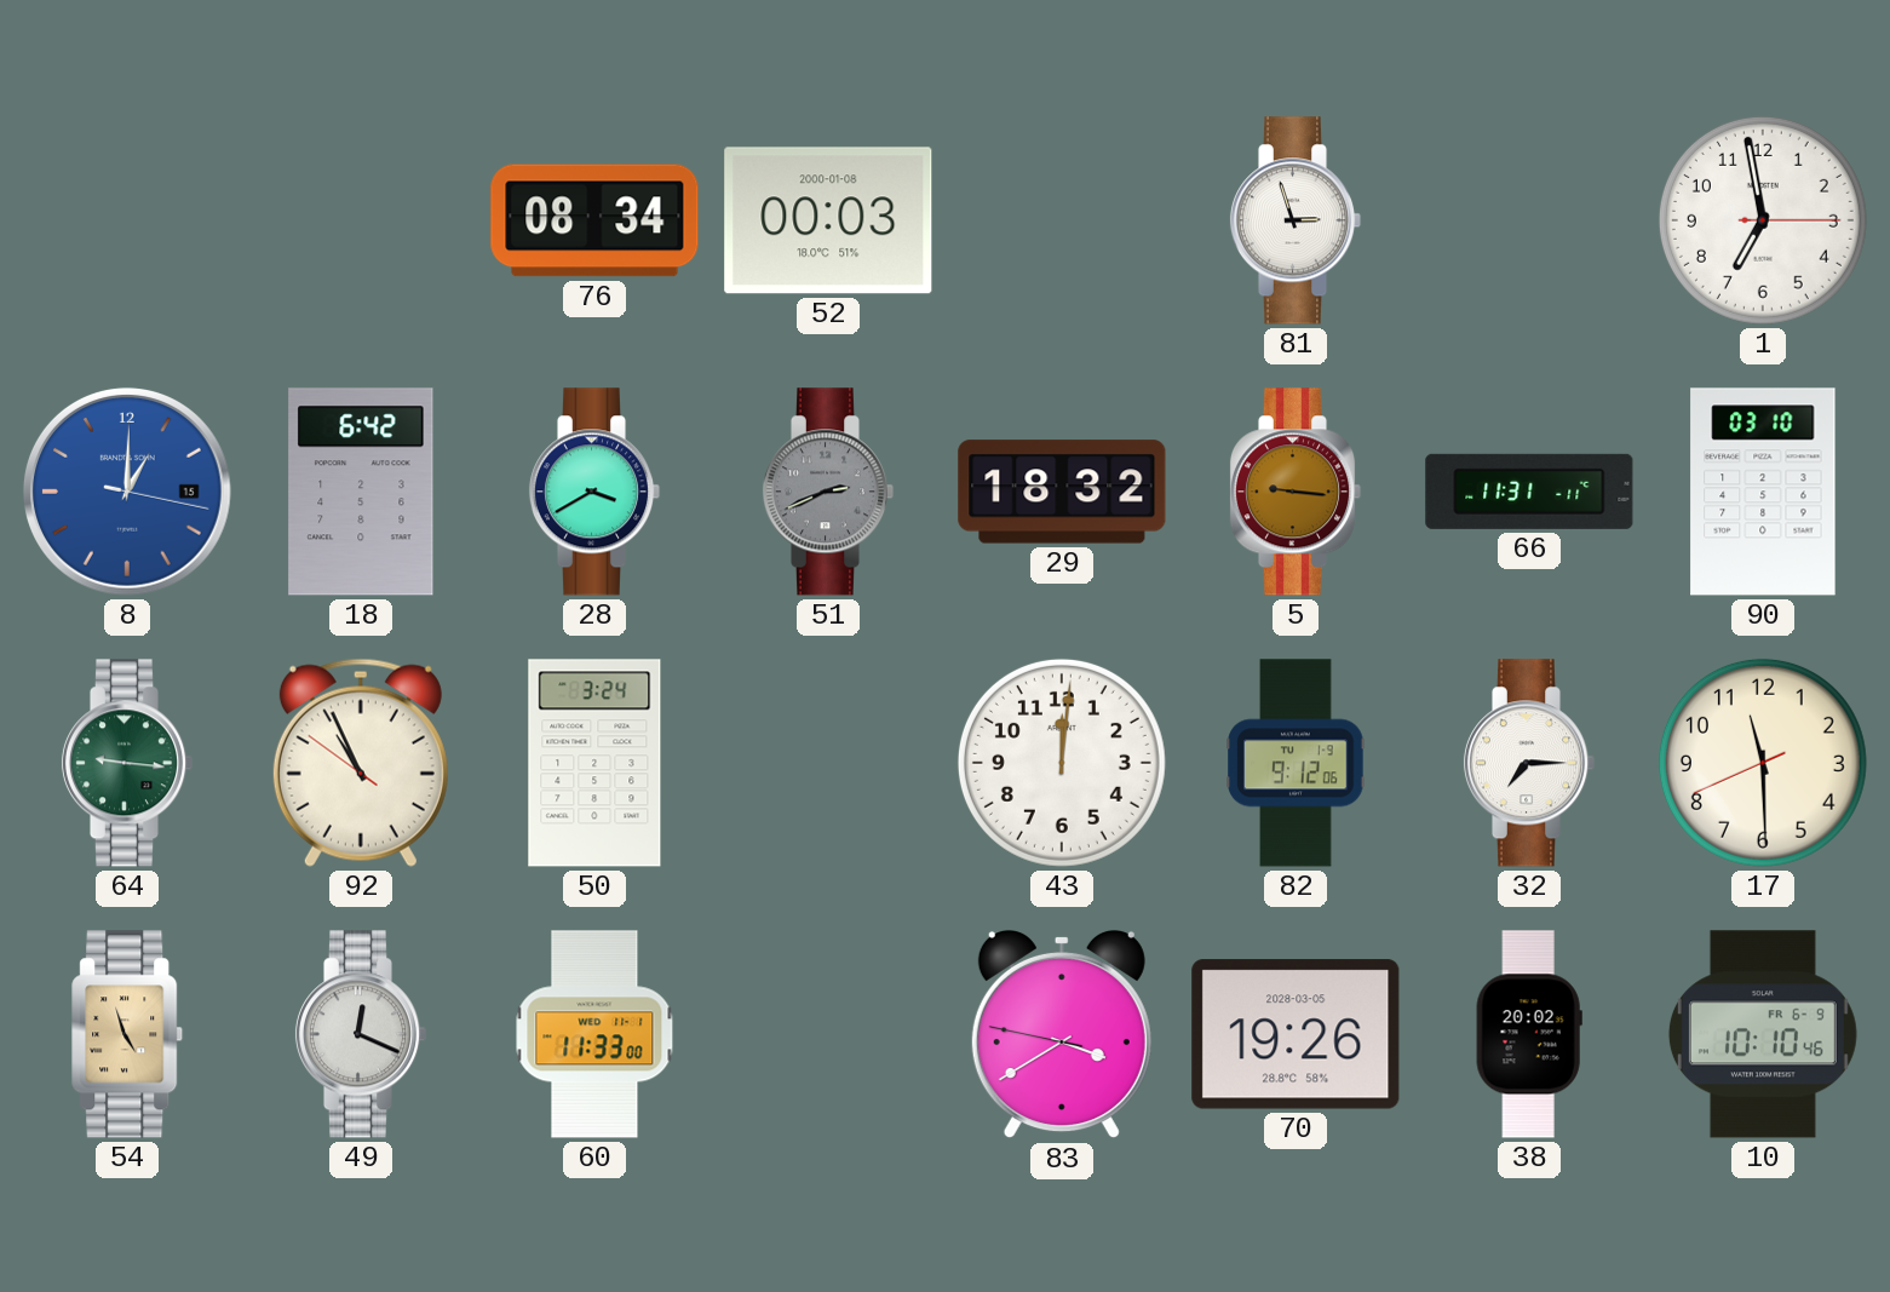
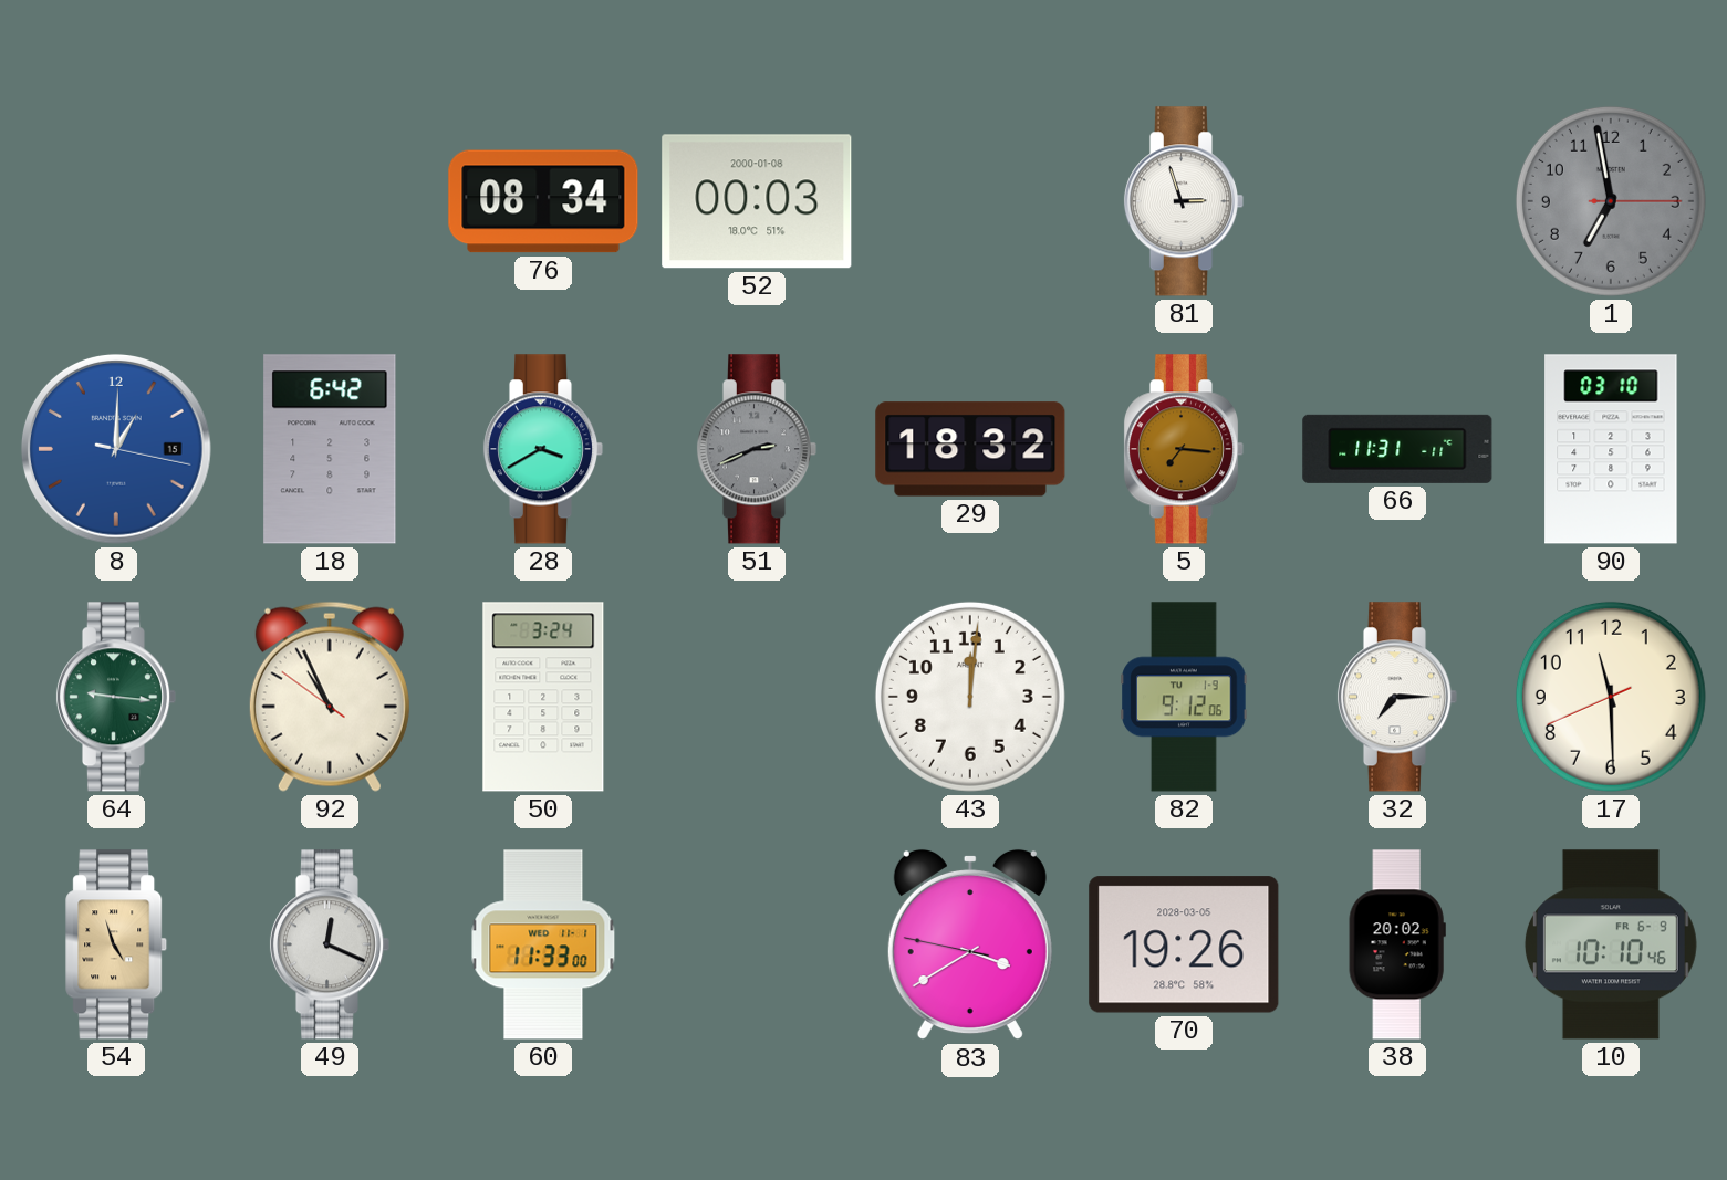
1 dial: white -> grey (1611, 201)
5: 9:16 -> 7:16 (1184, 449)
